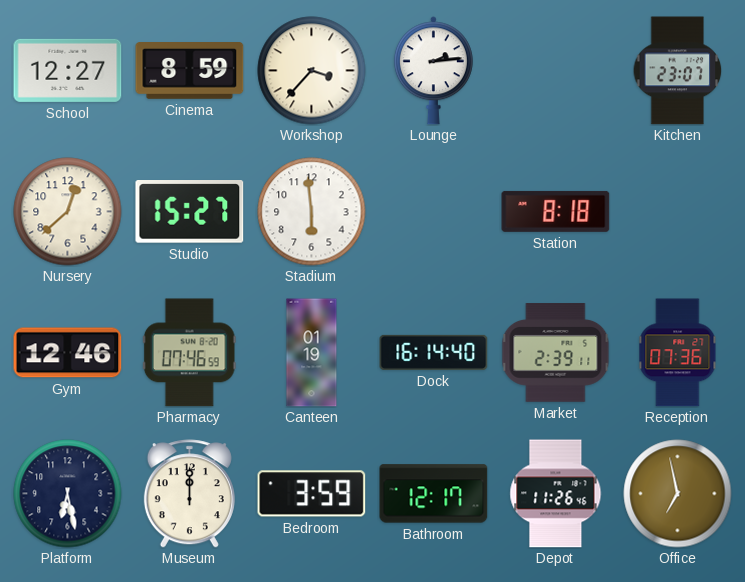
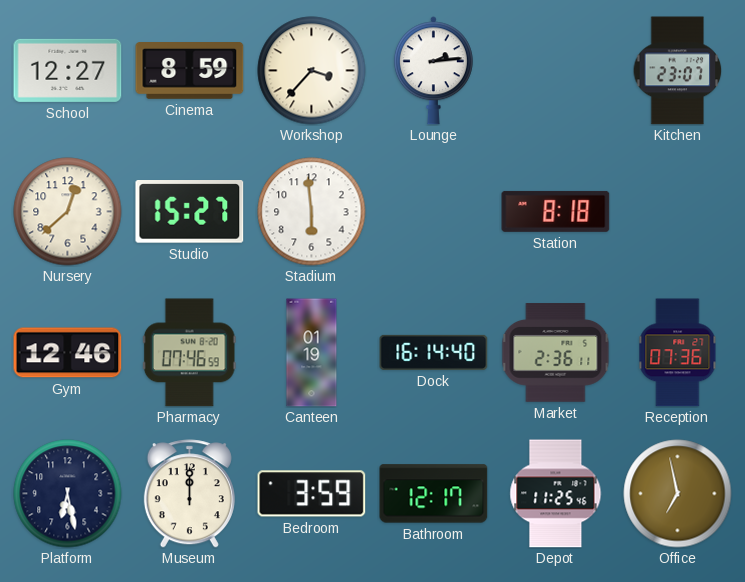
Market: 2:39 -> 2:36 (556, 353)
Depot: 11:26 -> 11:25 (556, 494)
